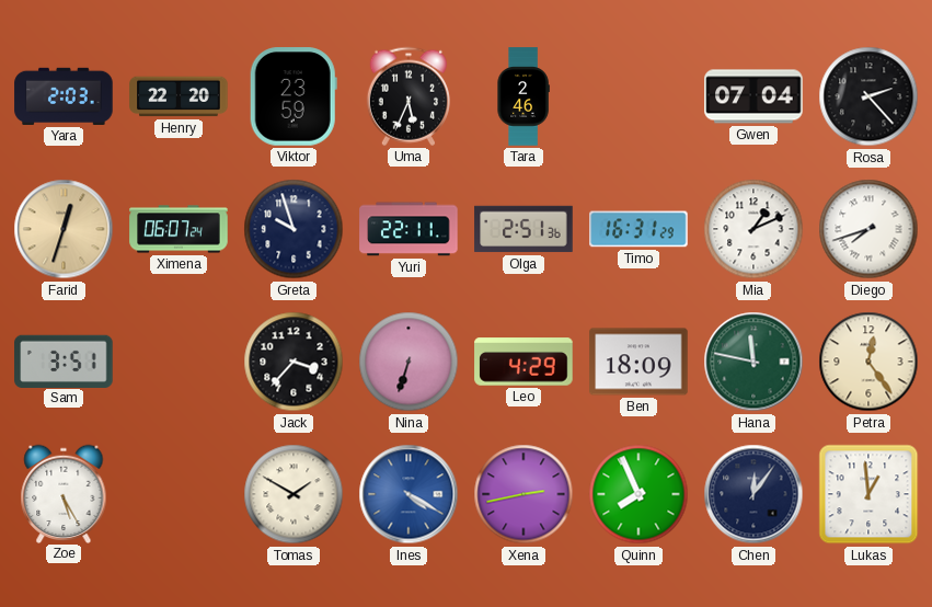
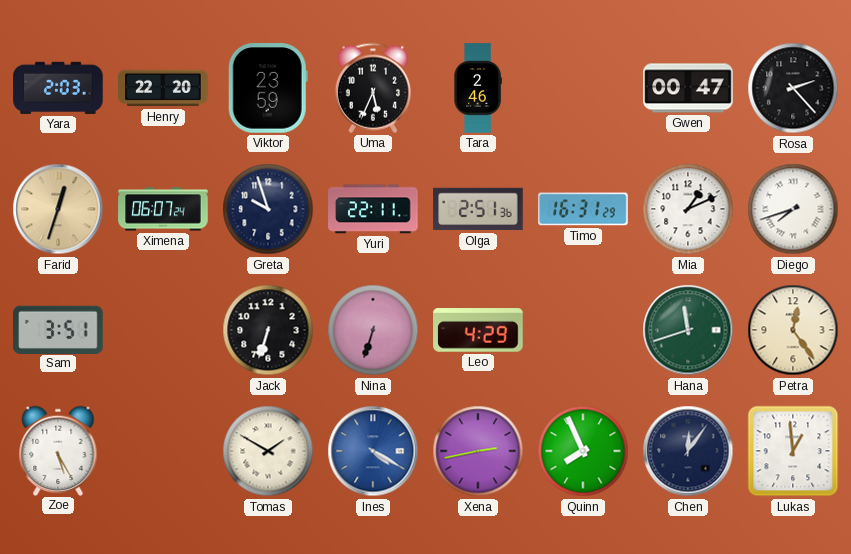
Gwen: 07:04 -> 00:47 (688, 88)
Jack: 3:37 -> 6:33 (268, 330)
Ben: 18:09 -> none (638, 362)
Hana: 11:47 -> 11:42 (688, 330)
